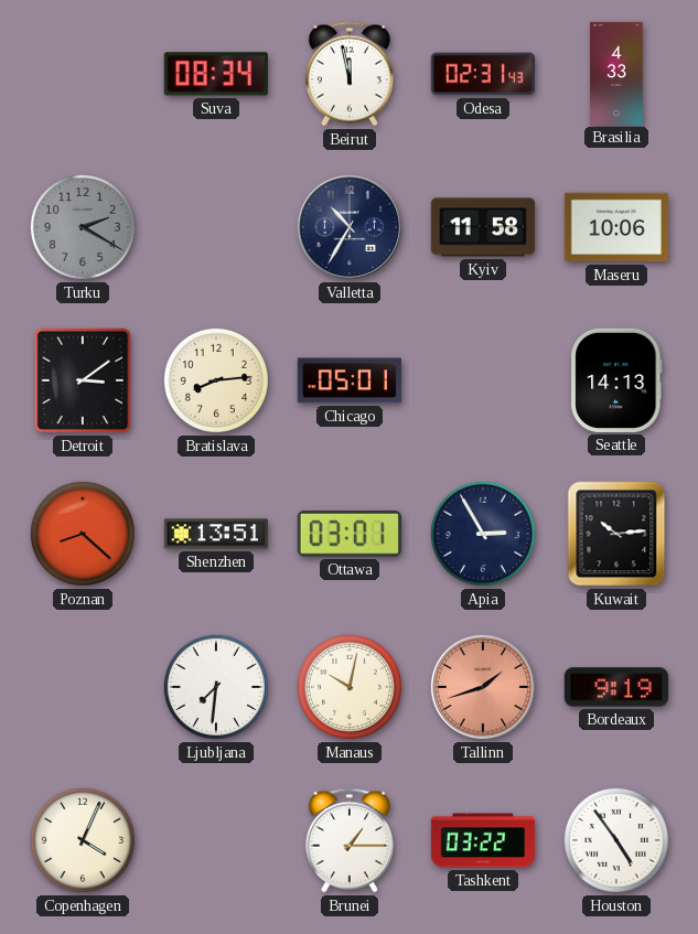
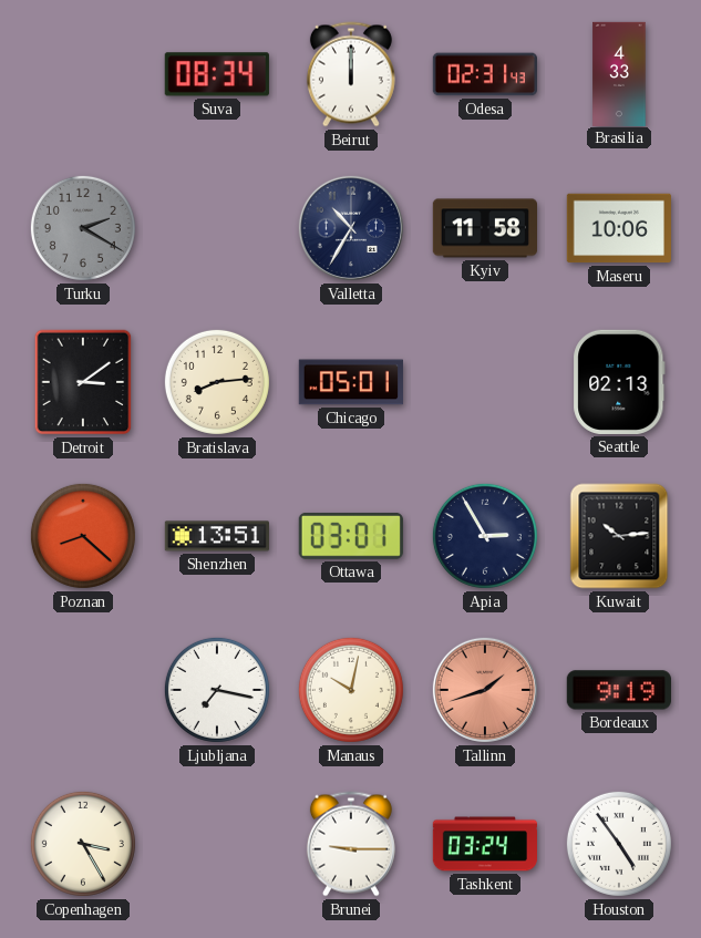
Beirut: 11:58 -> 12:00 (351, 74)
Seattle: 14:13 -> 02:13 (619, 382)
Ljubljana: 7:31 -> 7:17 (217, 690)
Copenhagen: 4:04 -> 3:25 (83, 844)
Brunei: 1:15 -> 9:15 (351, 844)
Tashkent: 03:22 -> 03:24 (484, 844)
